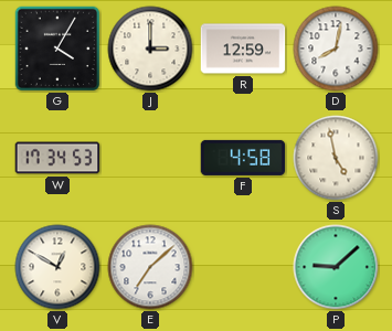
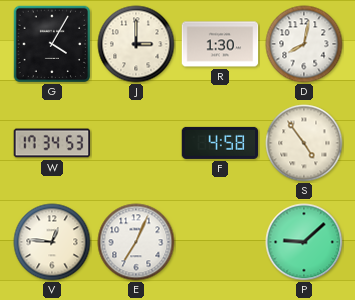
R: 12:59 -> 1:30 (220, 44)
S: 4:58 -> 4:54 (304, 143)
V: 12:50 -> 12:46 (52, 242)
E: 7:08 -> 7:04 (136, 242)
